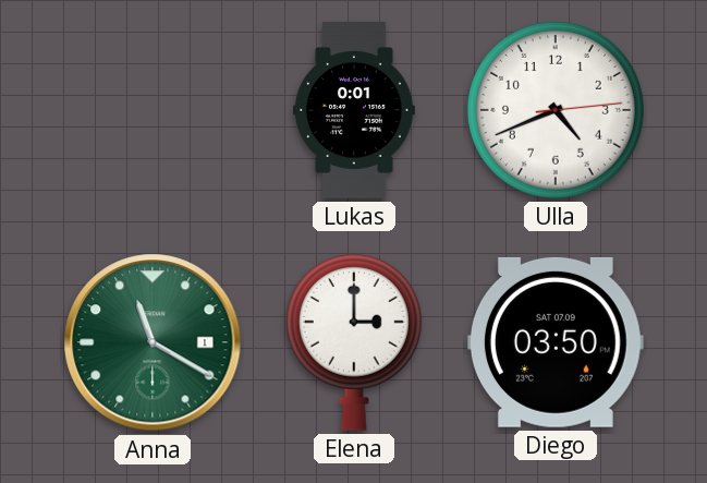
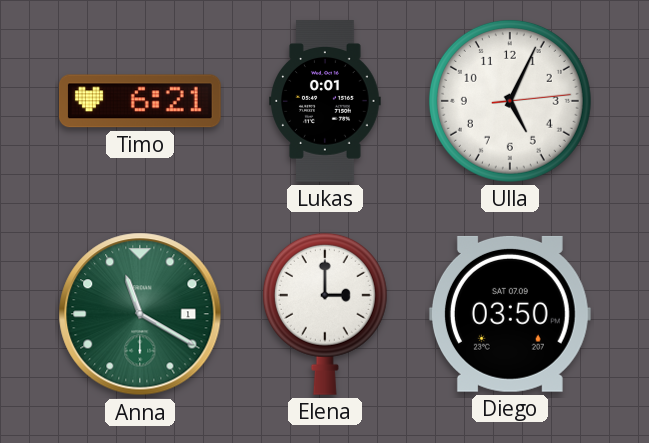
Timo: none -> 6:21 (140, 101)
Ulla: 4:41 -> 5:04 (510, 101)
